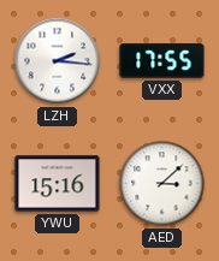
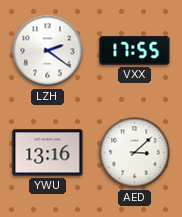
LZH: 2:16 -> 2:21 (48, 51)
YWU: 15:16 -> 13:16 (48, 153)
